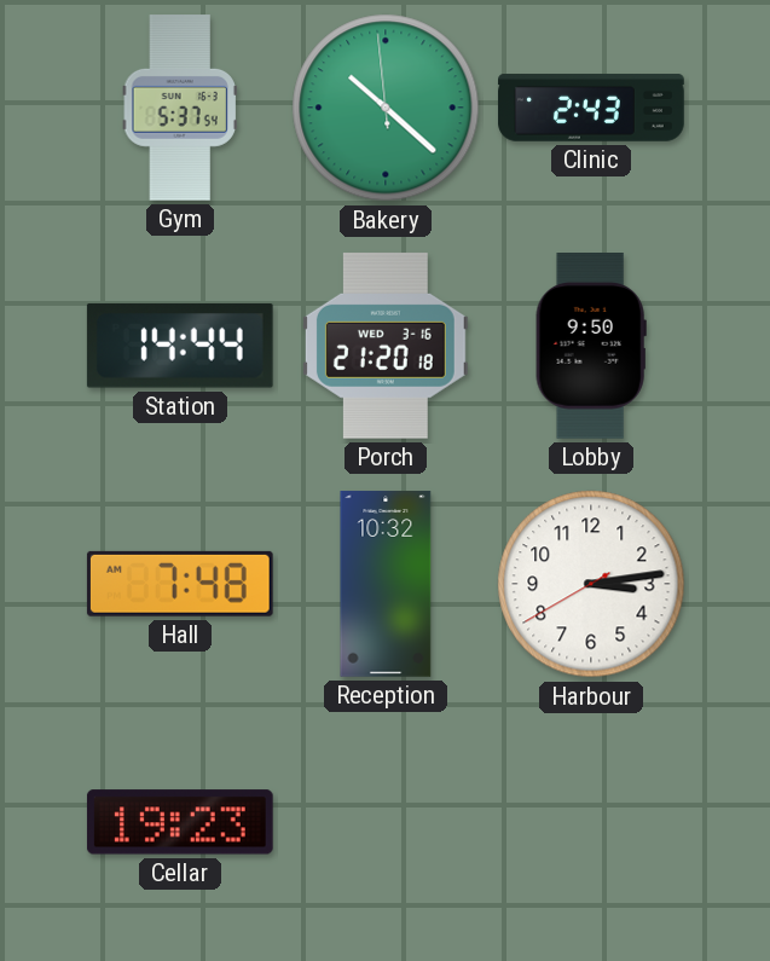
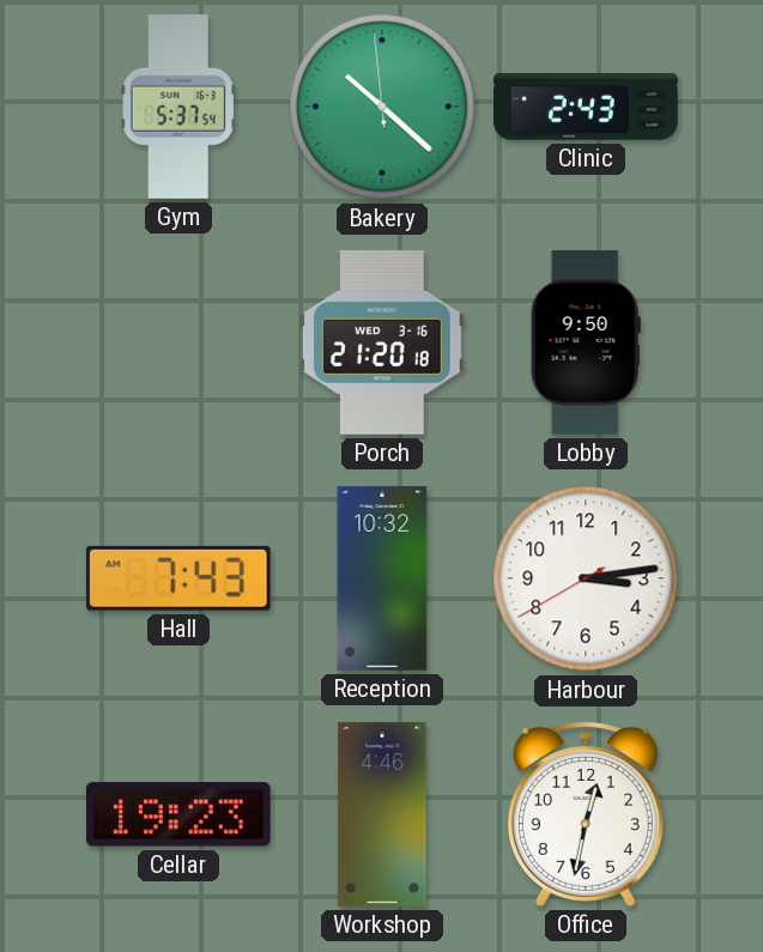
Station: 14:44 -> none (180, 346)
Hall: 7:48 -> 7:43 (178, 578)
Workshop: none -> 4:46 (382, 814)
Office: none -> 12:32 (586, 814)
